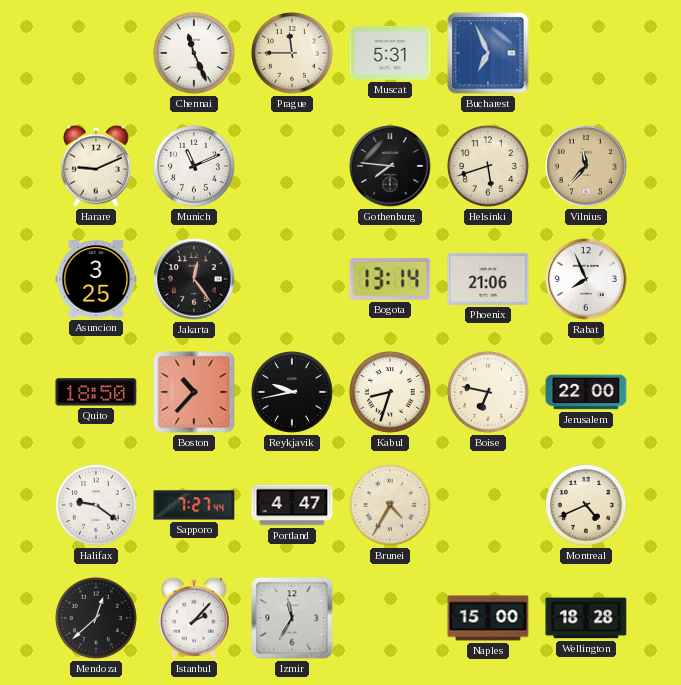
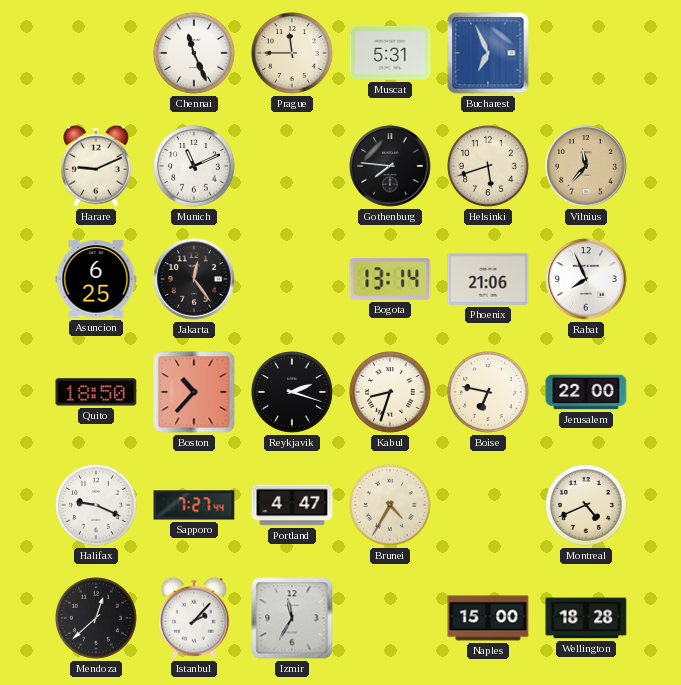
Asuncion: 3:25 -> 6:25 (96, 279)
Reykjavik: 9:43 -> 2:18 (293, 393)
Halifax: 9:21 -> 9:19 (97, 506)
